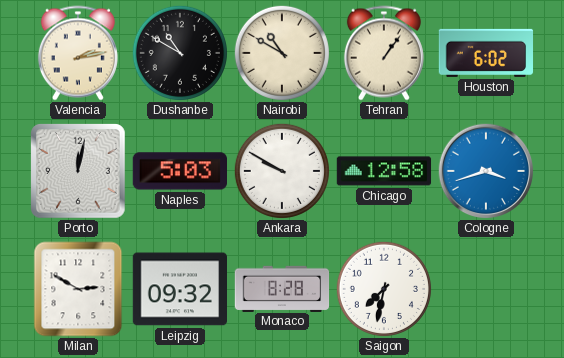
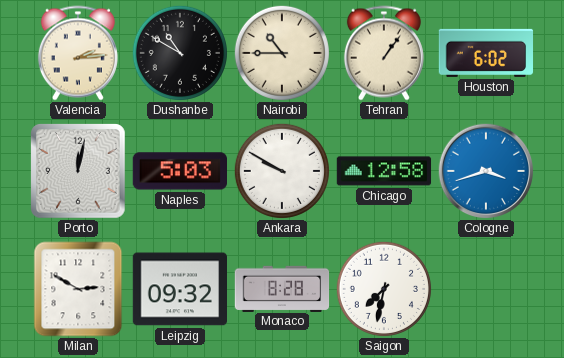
Valencia: 2:13 -> 2:14 (78, 53)
Nairobi: 10:50 -> 10:45 (282, 53)
